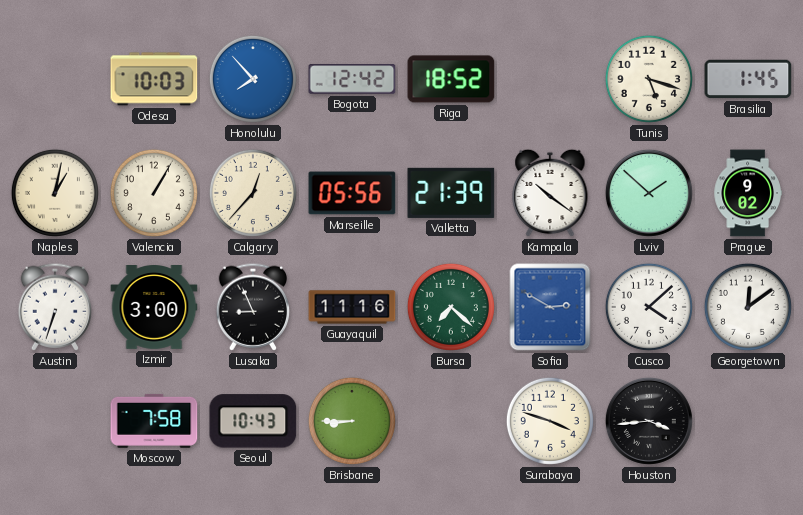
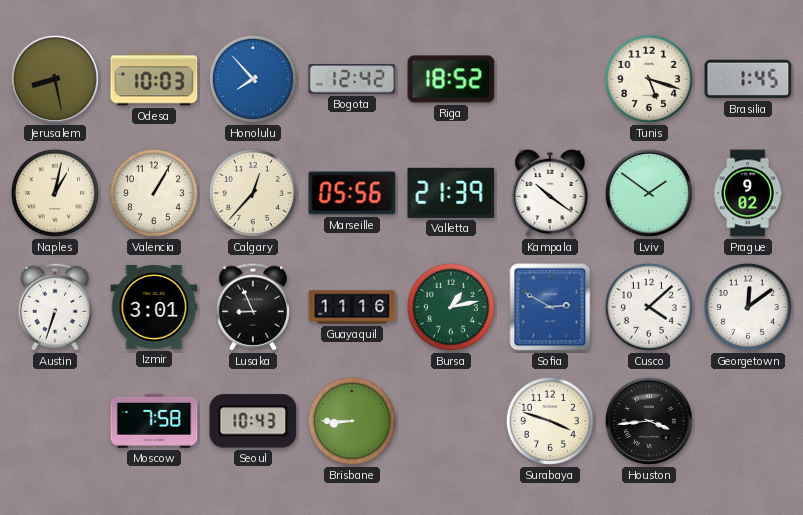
Jerusalem: none -> 8:28 (55, 79)
Lviv: 1:52 -> 1:51 (649, 193)
Izmir: 3:00 -> 3:01 (154, 307)
Bursa: 7:22 -> 1:13 (451, 307)
